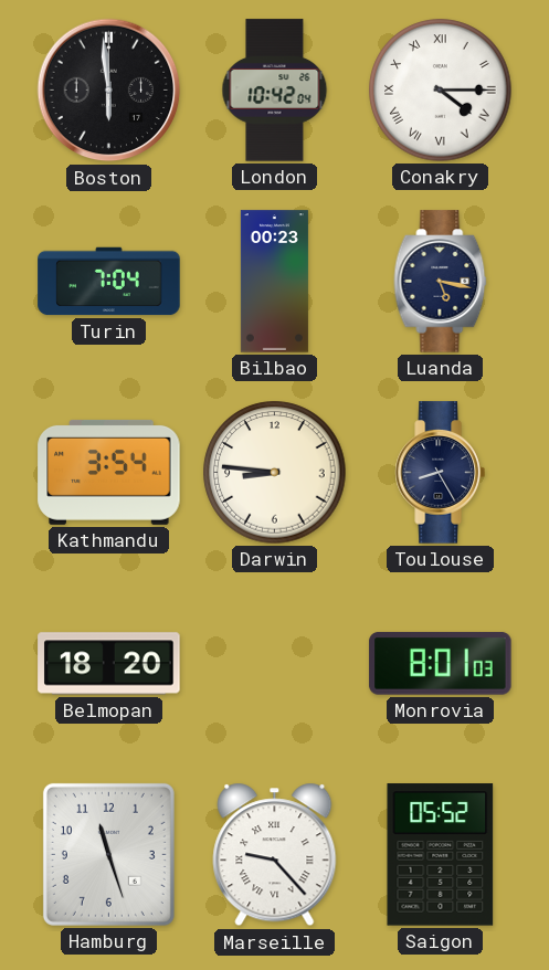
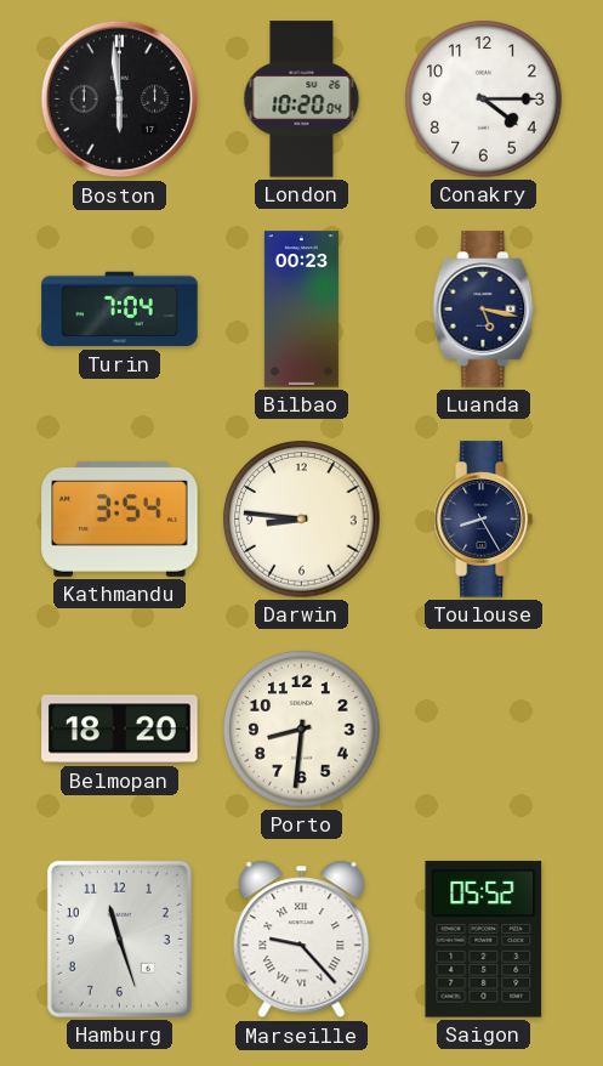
London: 10:42 -> 10:20 (302, 100)
Conakry numerals: Roman -> Arabic (484, 100)
Porto: none -> 8:31 (302, 730)
Monrovia: 8:01 -> none (441, 664)
